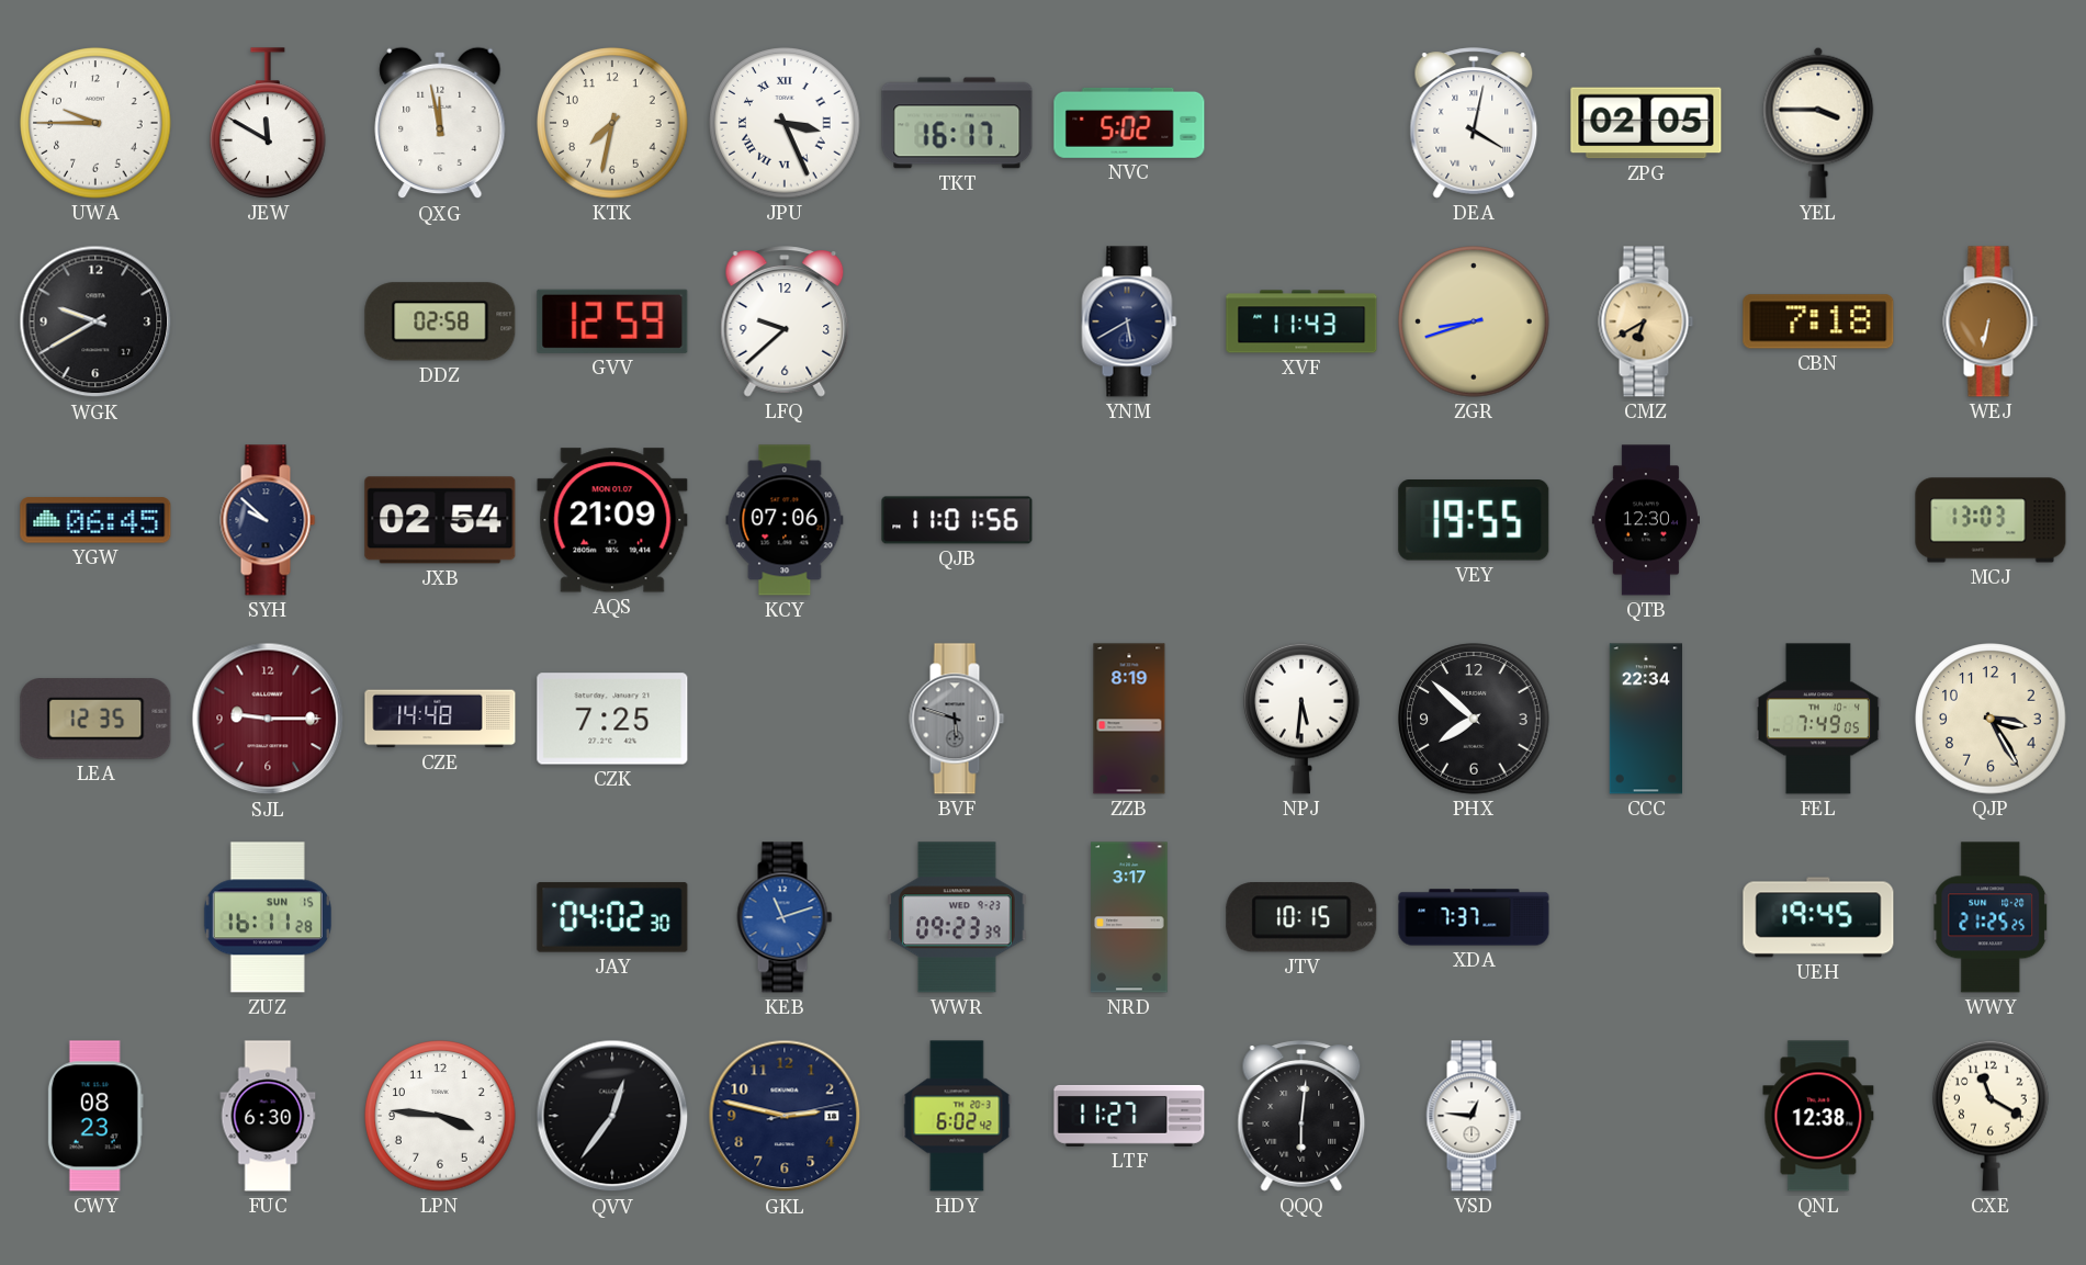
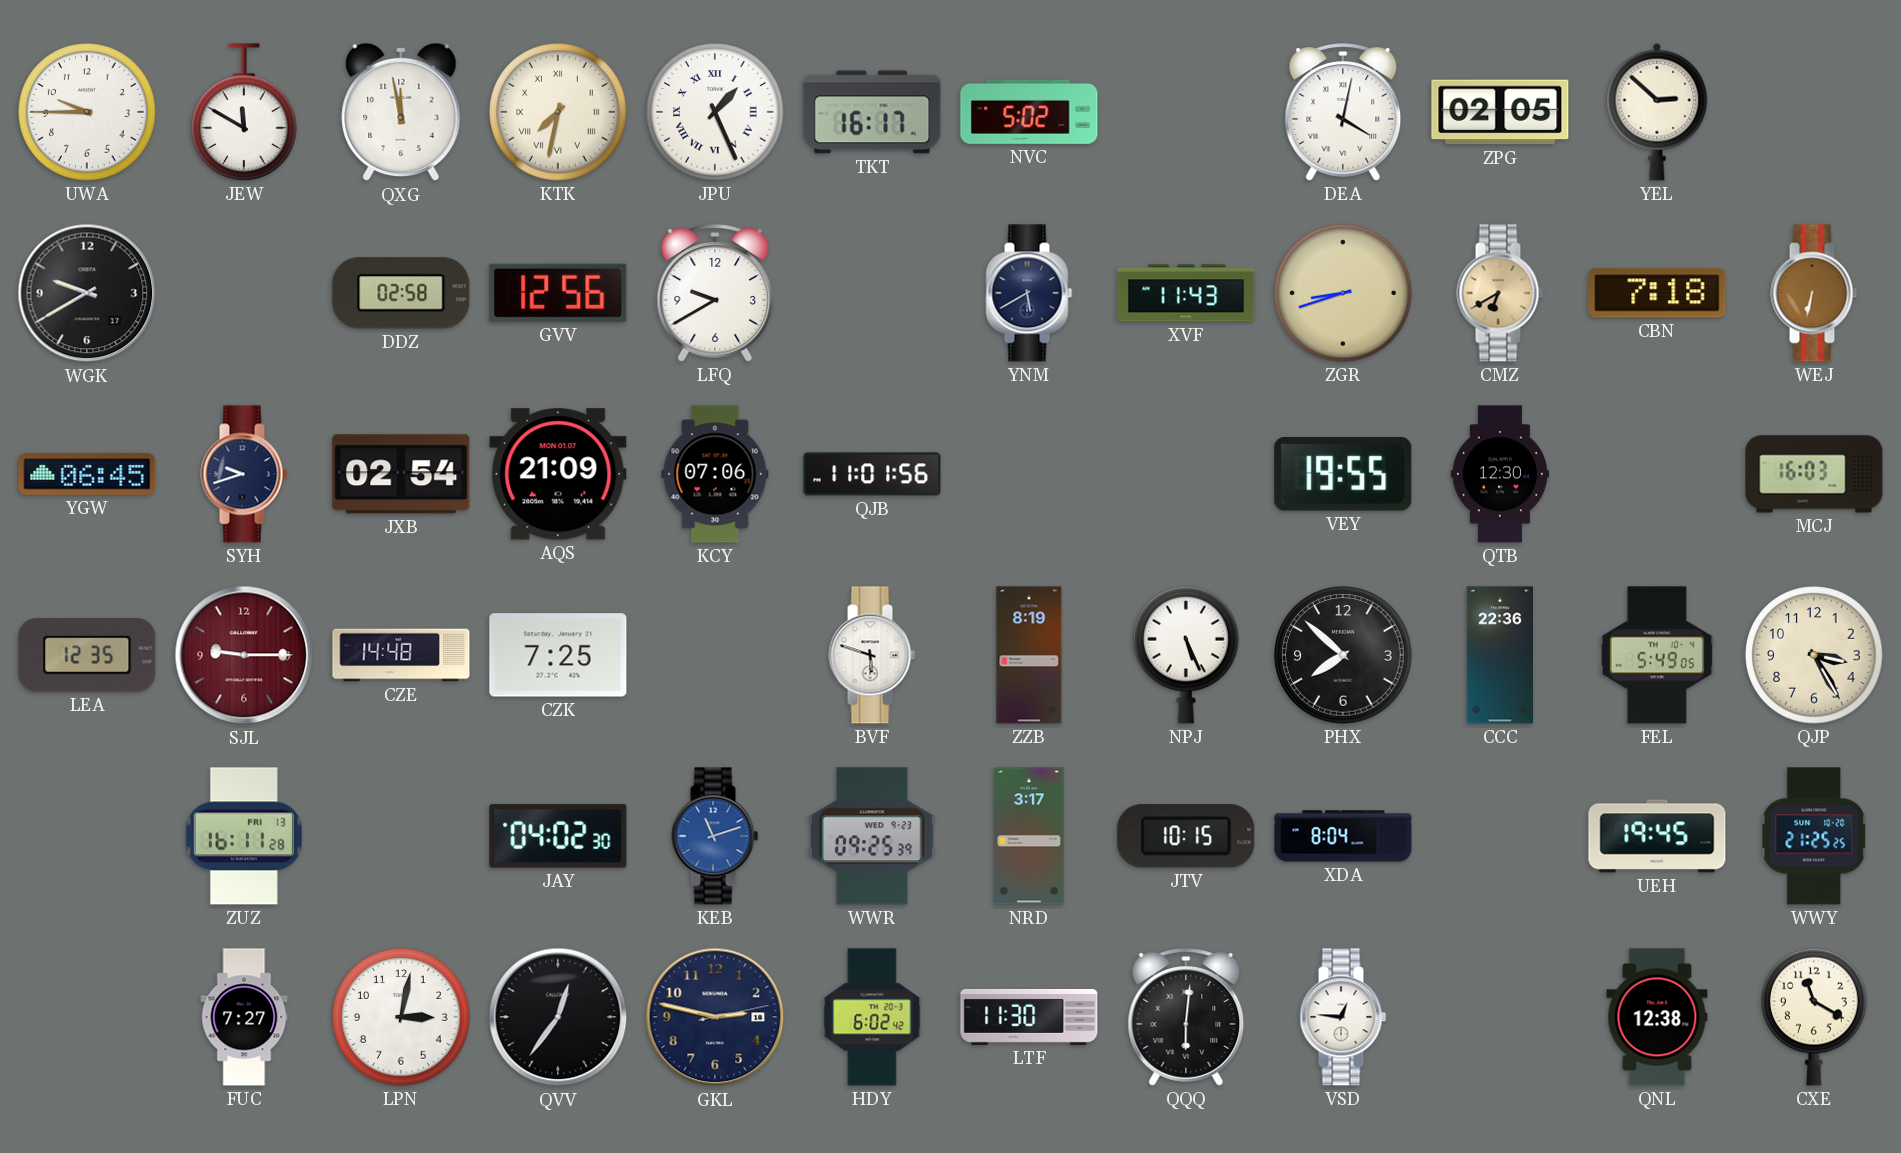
KTK numerals: Arabic -> Roman (558, 112)
JPU: 3:26 -> 1:26 (715, 112)
YEL: 3:45 -> 2:52 (1657, 112)
GVV: 12:59 -> 12:56 (558, 293)
LFQ: 9:38 -> 9:40 (715, 293)
SYH: 9:52 -> 9:42 (244, 474)
MCJ: 13:03 -> 16:03 (1814, 474)
BVF dial: grey -> white (872, 655)
NPJ: 5:31 -> 5:26 (1187, 655)
CCC: 22:34 -> 22:36 (1499, 655)
FEL: 7:49 -> 5:49 (1657, 655)
ZUZ date: SUN 15 -> FRI 13 (244, 836)
WWR: 09:23 -> 09:25 (872, 836)
XDA: 7:37 -> 8:04 (1343, 836)
CWY: 08:23 -> none (95, 1116)
FUC: 6:30 -> 7:27 (244, 1017)
LPN: 3:46 -> 3:02 (401, 1017)
LTF: 11:27 -> 11:30 (1029, 1017)
